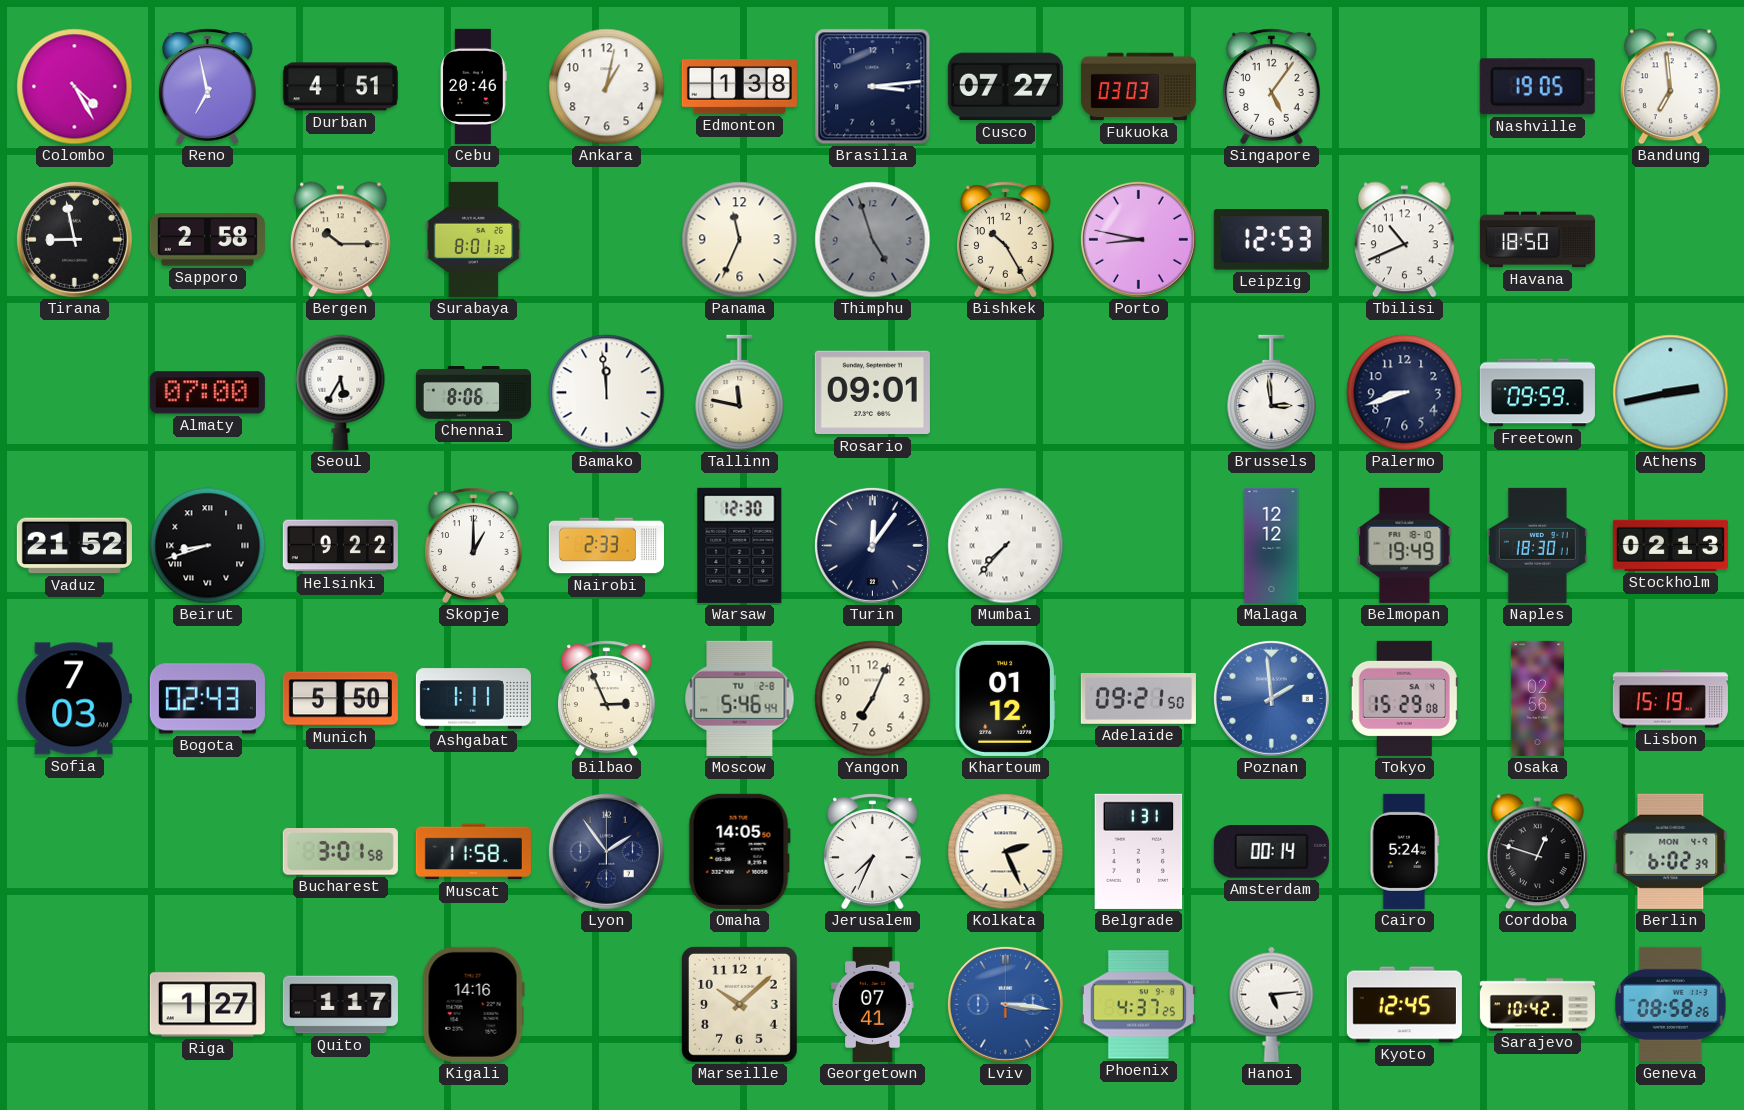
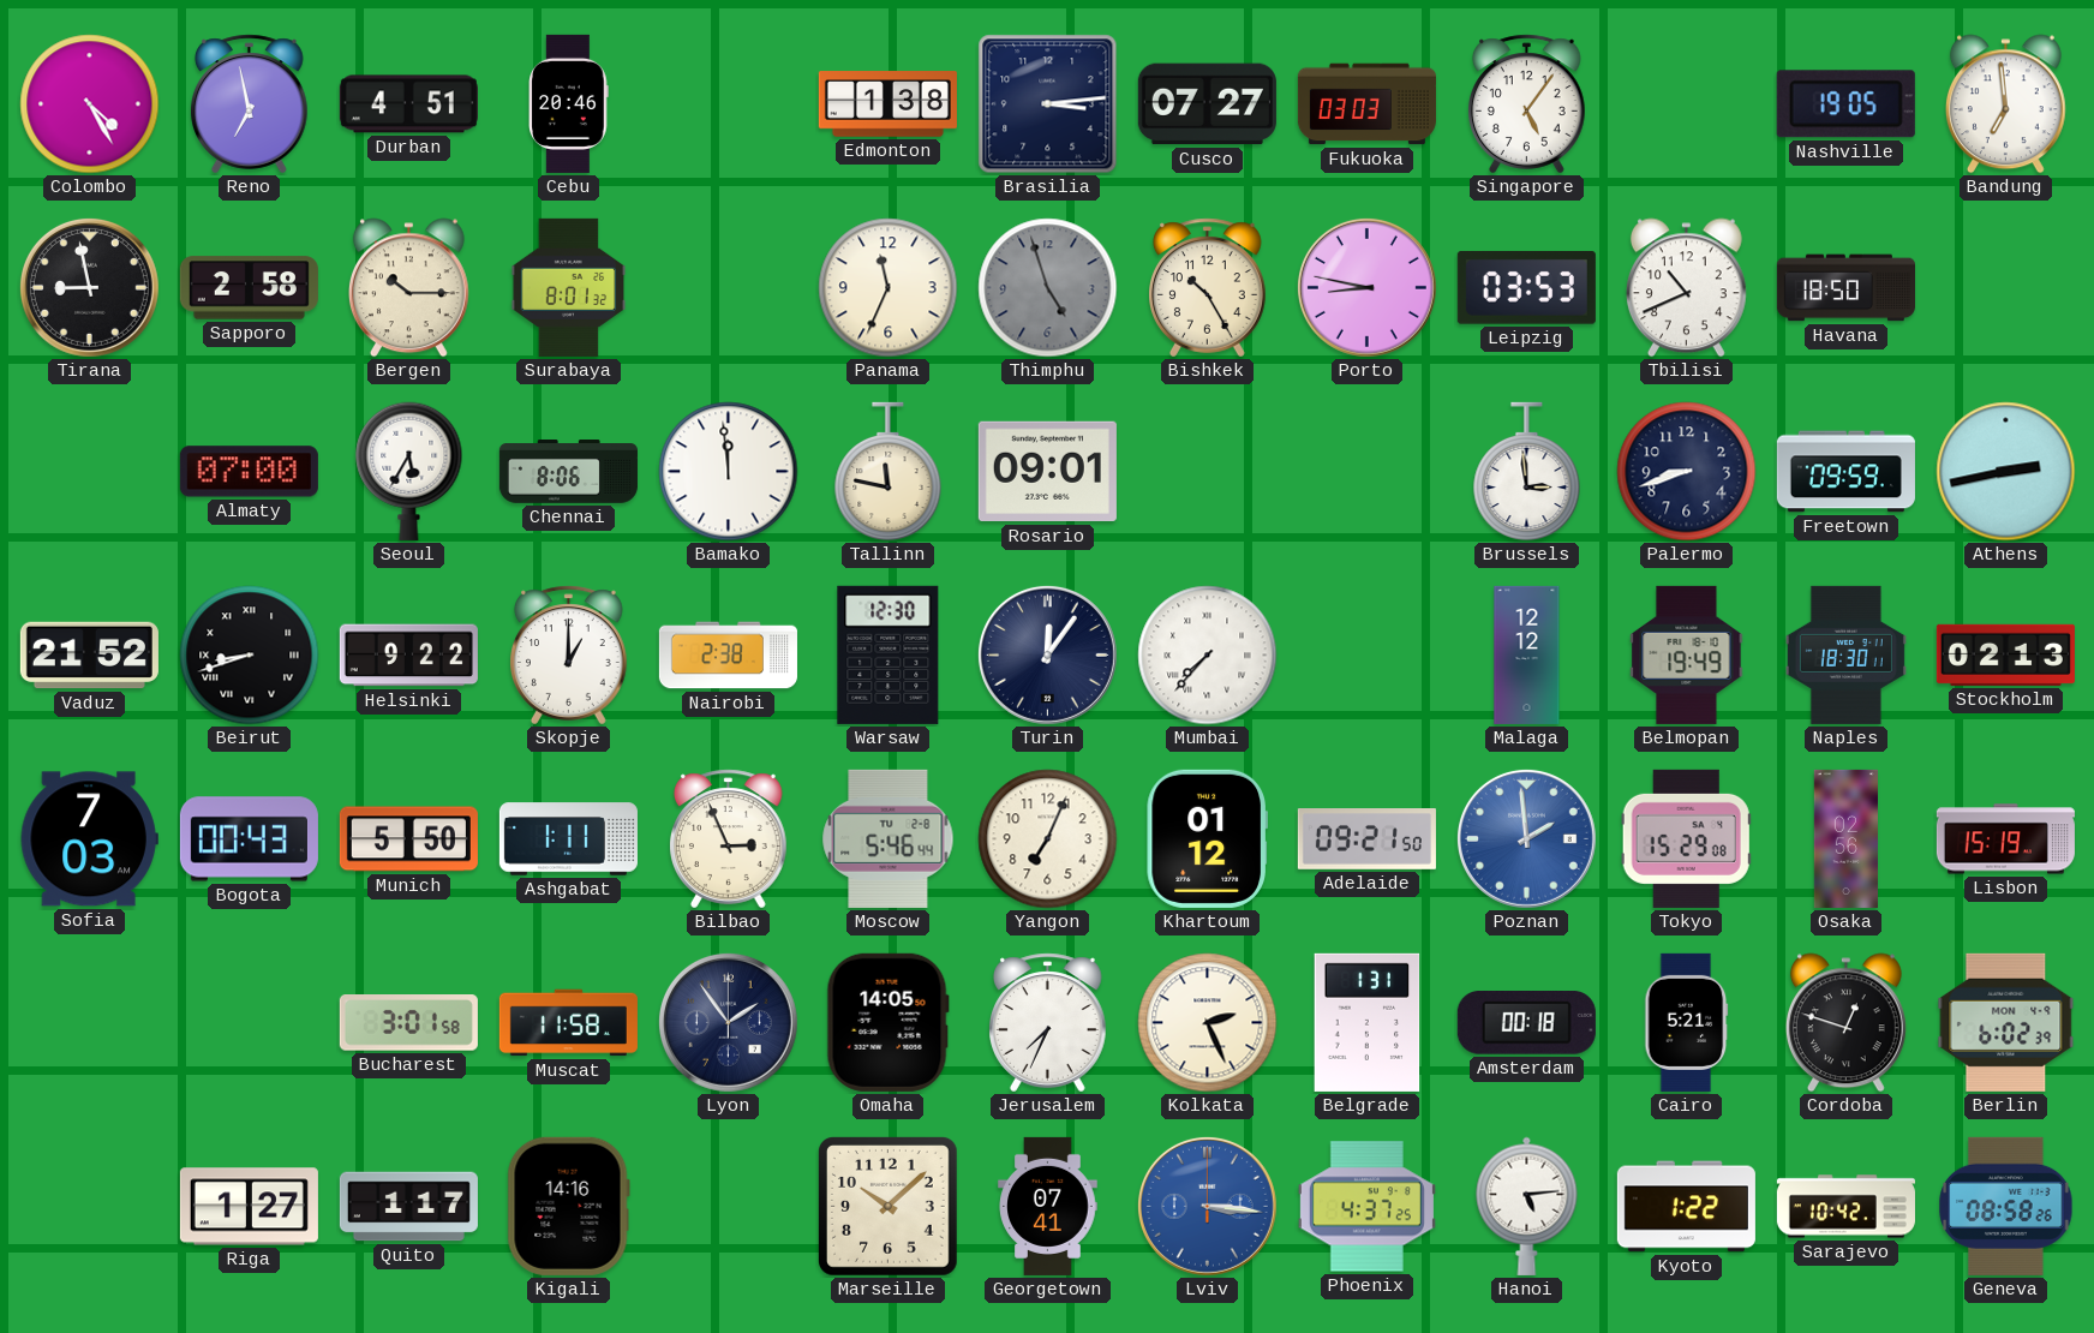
Ankara: 1:02 -> none (607, 87)
Leipzig: 12:53 -> 03:53 (1526, 288)
Nairobi: 2:33 -> 2:38 (728, 656)
Bogota: 02:43 -> 00:43 (249, 839)
Amsterdam: 00:14 -> 00:18 (1526, 1023)
Cairo: 5:24 -> 5:21 (1687, 1022)
Kyoto: 12:45 -> 1:22 (1686, 1207)
